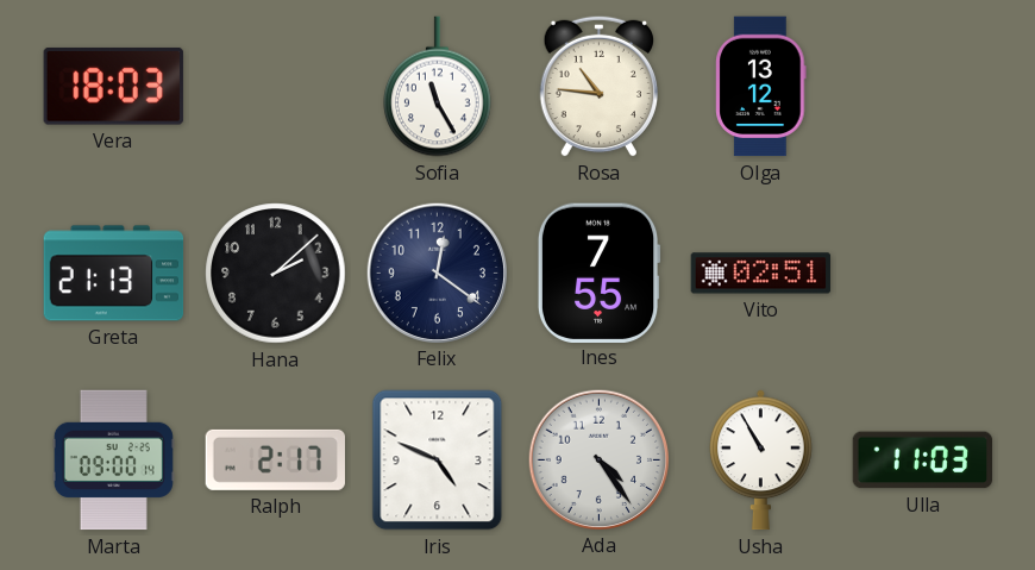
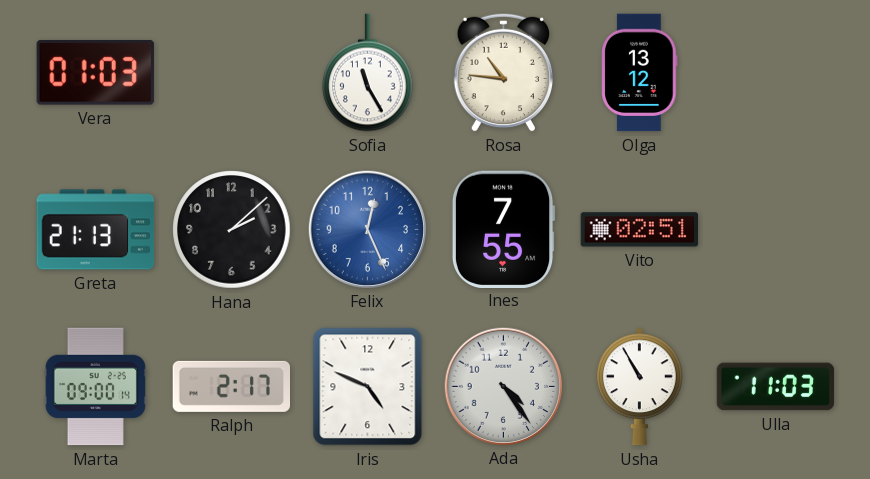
Vera: 18:03 -> 01:03 (95, 73)
Felix: 12:21 -> 12:26 (367, 229)
Felix dial: navy -> blue (367, 229)
